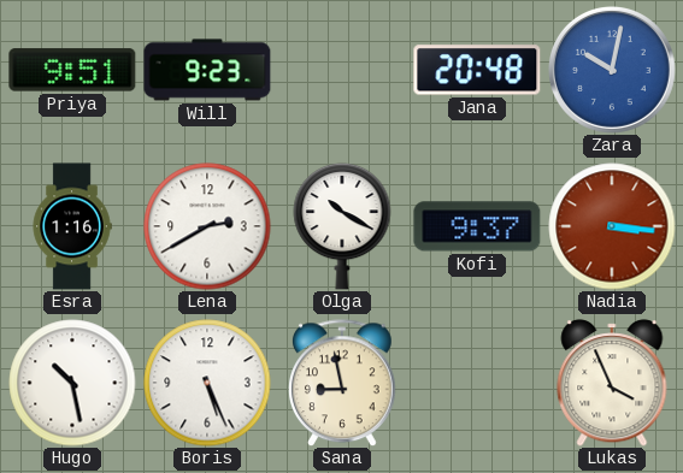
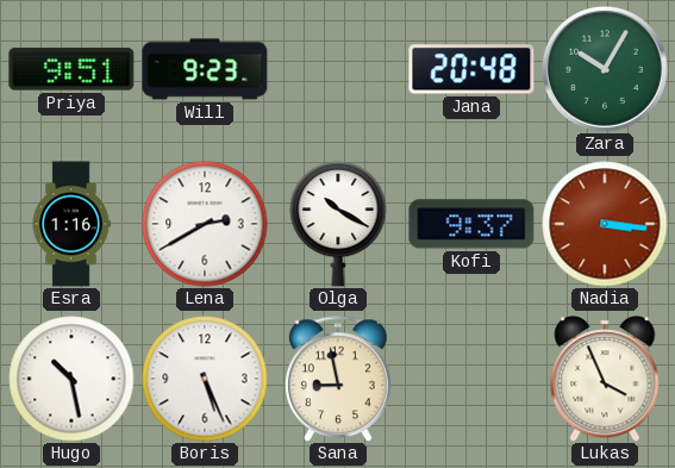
Zara: 10:02 -> 10:05 (605, 69)
Zara dial: blue -> green (605, 69)
